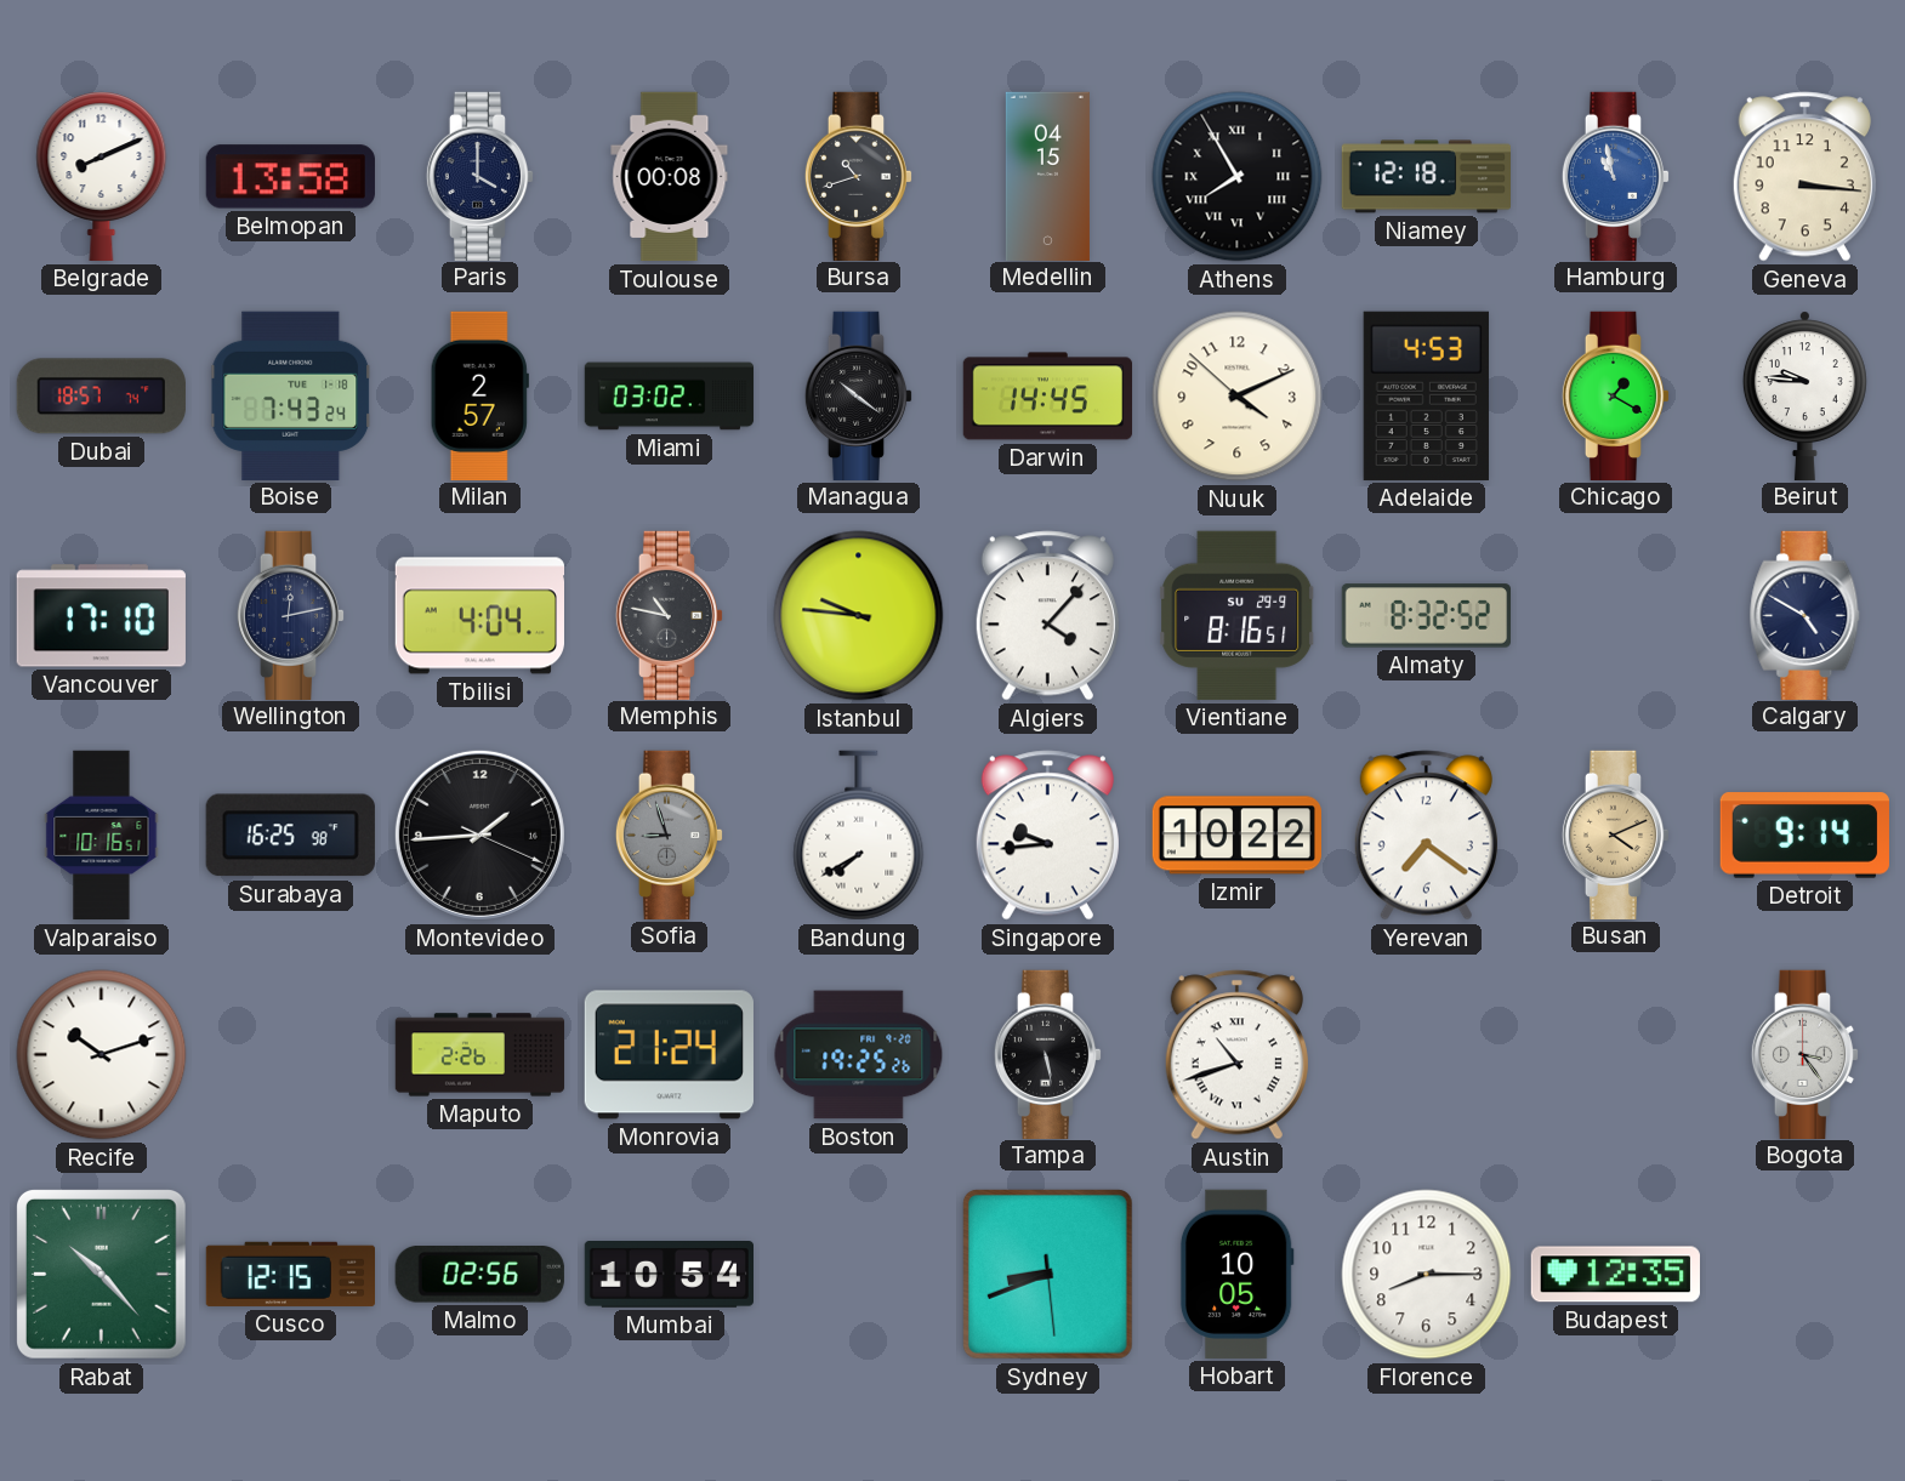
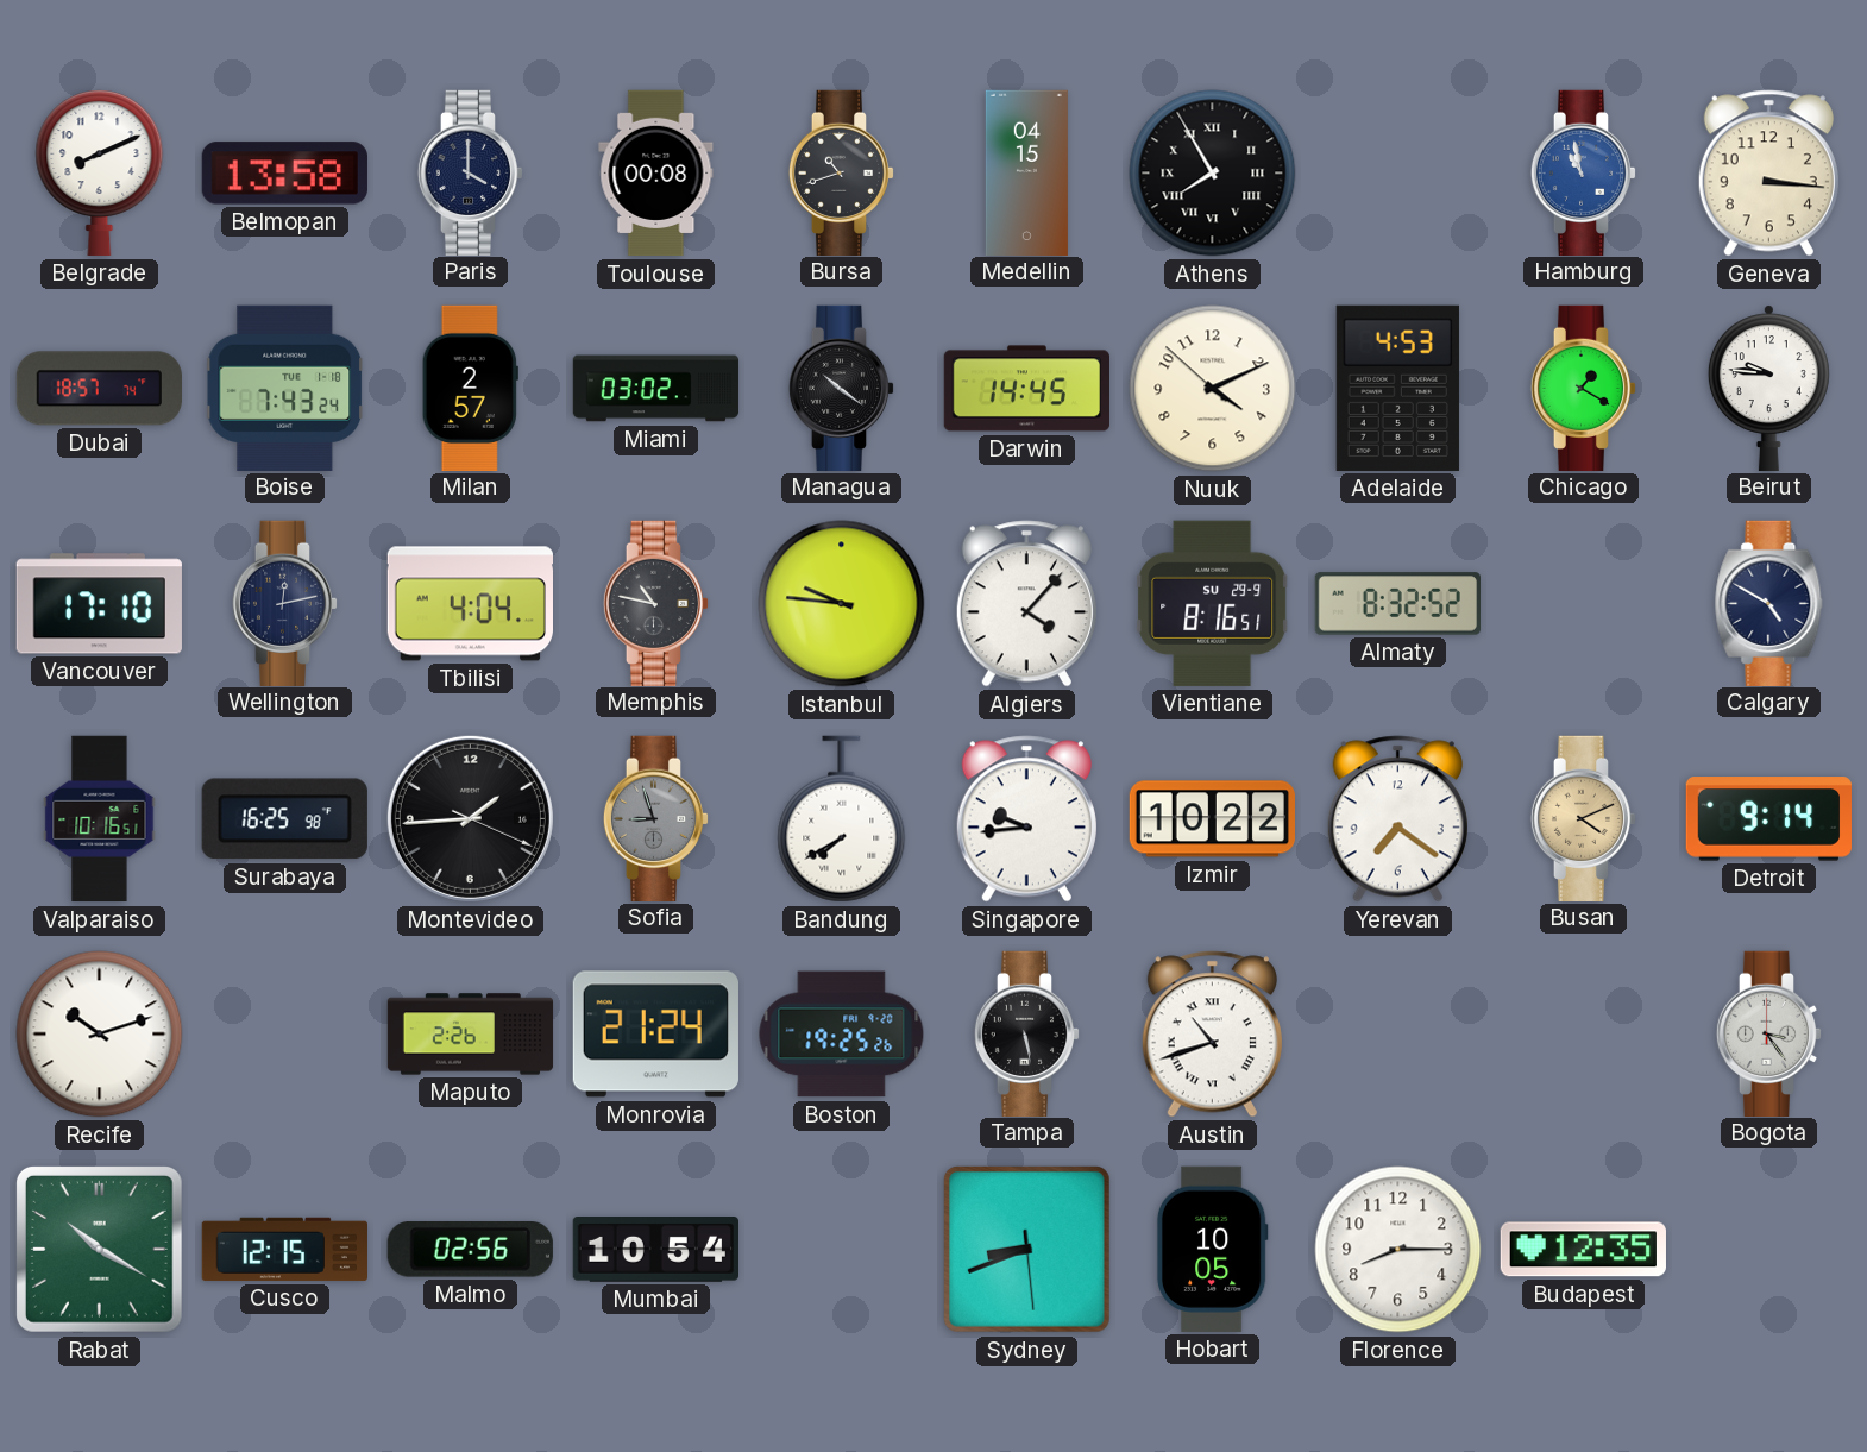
Niamey: 12:18 -> none (1427, 177)
Rabat: 10:23 -> 10:20 (99, 1249)
